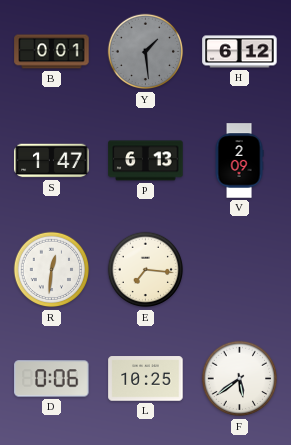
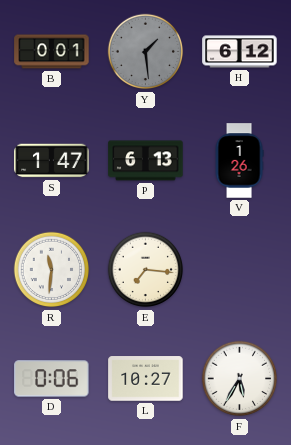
V: 2:09 -> 1:26 (239, 161)
R: 12:31 -> 11:31 (52, 270)
L: 10:25 -> 10:27 (146, 379)
F: 5:39 -> 5:35 (240, 379)
